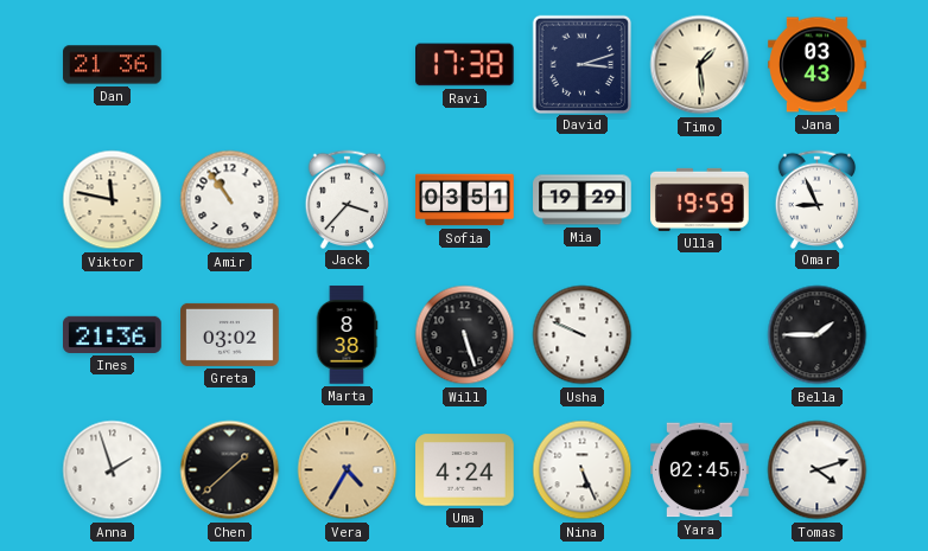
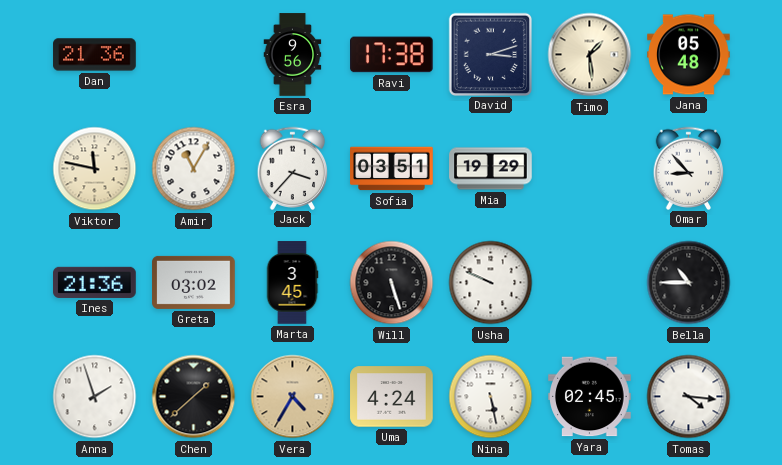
Esra: none -> 9:56 (293, 55)
Jana: 03:43 -> 05:48 (689, 55)
Amir: 10:54 -> 11:05 (194, 169)
Ulla: 19:59 -> none (700, 199)
Omar: 8:56 -> 8:53 (689, 168)
Marta: 8:38 -> 3:45 (292, 283)
Bella: 1:45 -> 10:45 (689, 283)
Nina: 5:26 -> 5:28 (491, 397)
Tomas: 4:12 -> 4:16 (689, 397)
